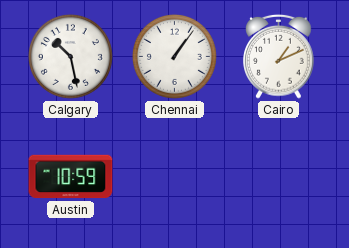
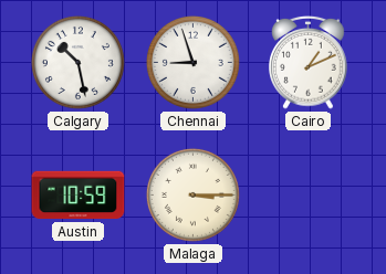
Chennai: 1:06 -> 8:57 (192, 62)
Malaga: none -> 3:15 (192, 194)
